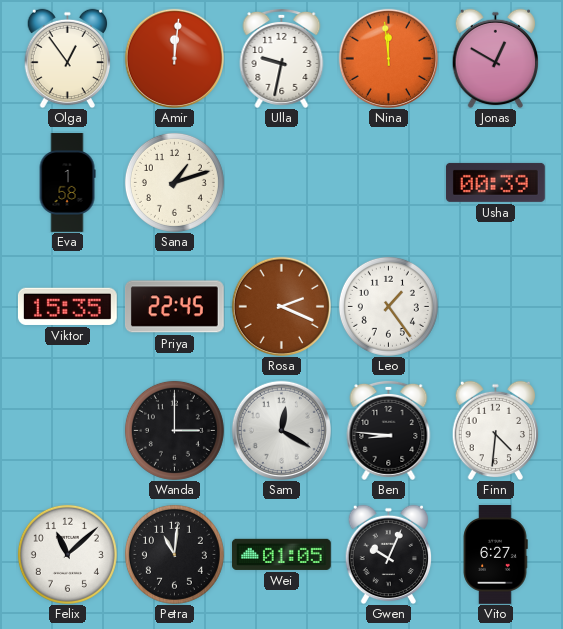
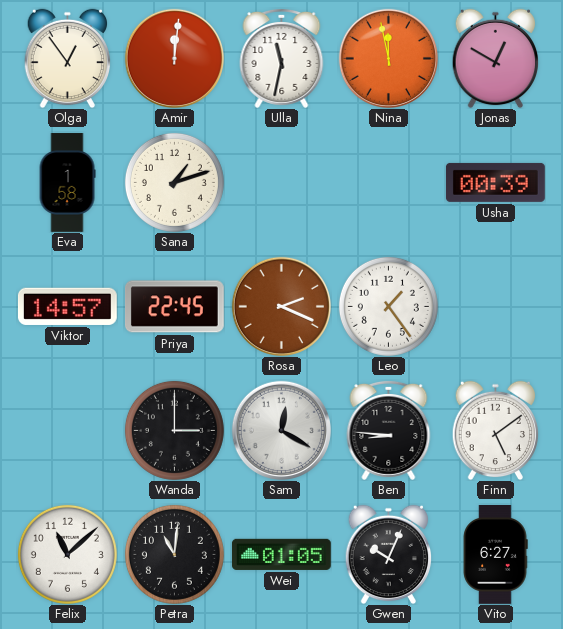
Ulla: 9:32 -> 11:32 (282, 58)
Nina: 11:59 -> 11:58 (388, 58)
Viktor: 15:35 -> 14:57 (67, 306)
Finn: 4:31 -> 5:09 (495, 430)
